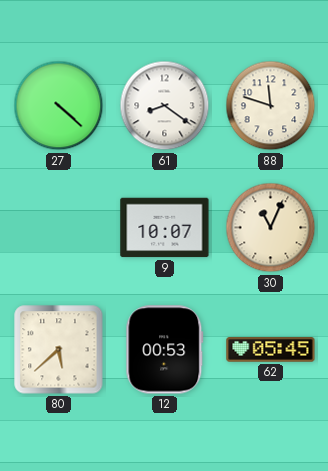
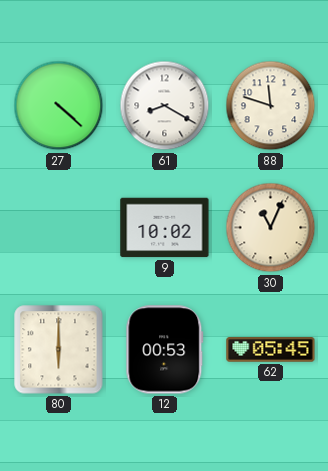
61: 8:21 -> 8:20 (165, 106)
9: 10:07 -> 10:02 (165, 228)
80: 5:38 -> 6:00 (59, 350)
